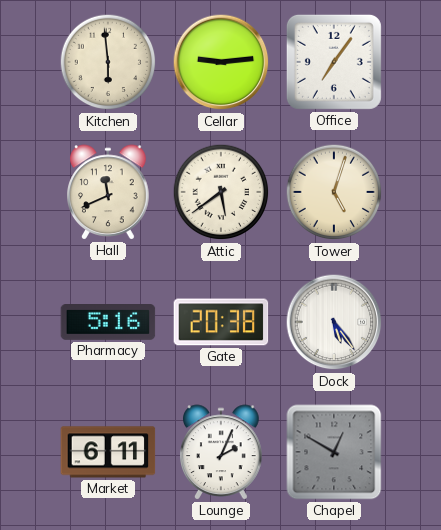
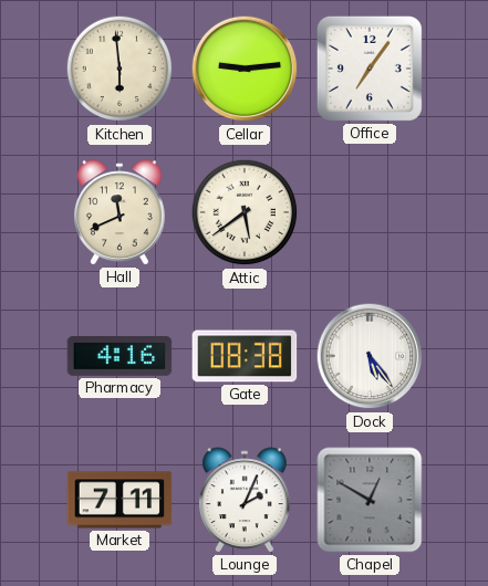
Tower: 5:03 -> none (334, 192)
Pharmacy: 5:16 -> 4:16 (120, 357)
Gate: 20:38 -> 08:38 (245, 356)
Market: 6:11 -> 7:11 (120, 500)
